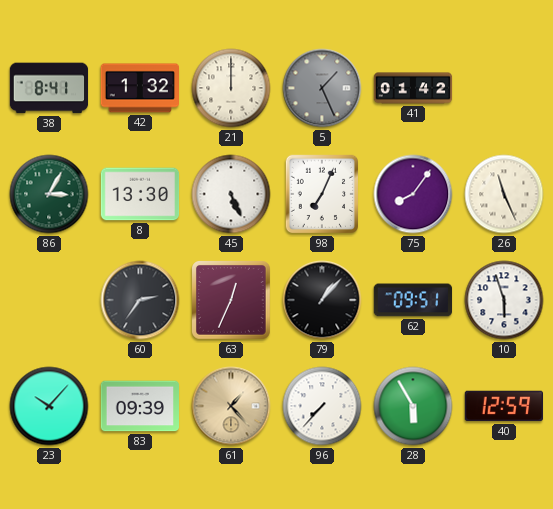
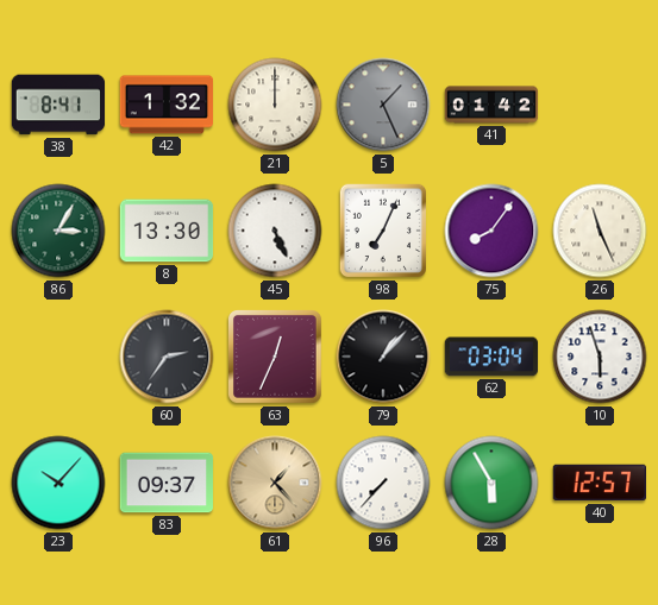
62: 09:51 -> 03:04 (491, 357)
83: 09:39 -> 09:37 (167, 483)
40: 12:59 -> 12:57 (599, 483)
